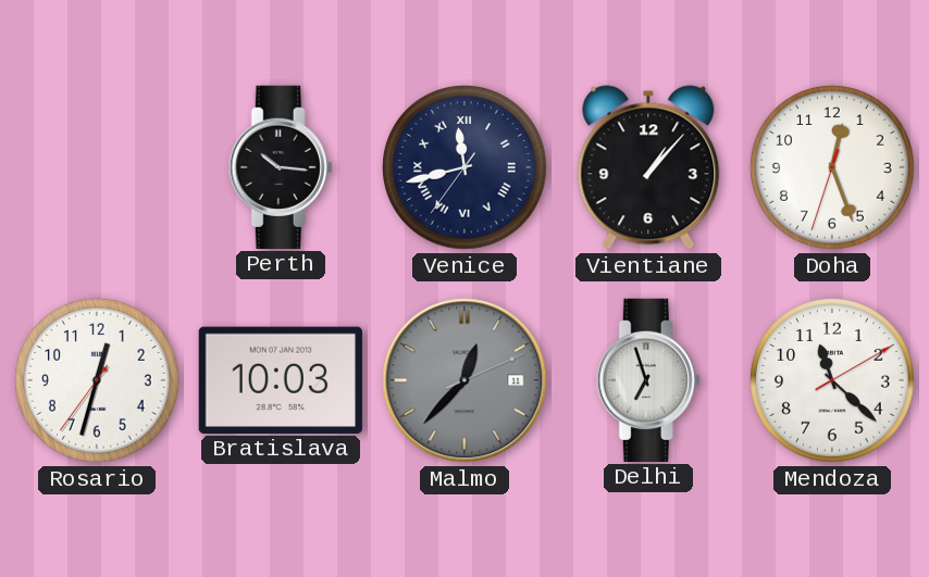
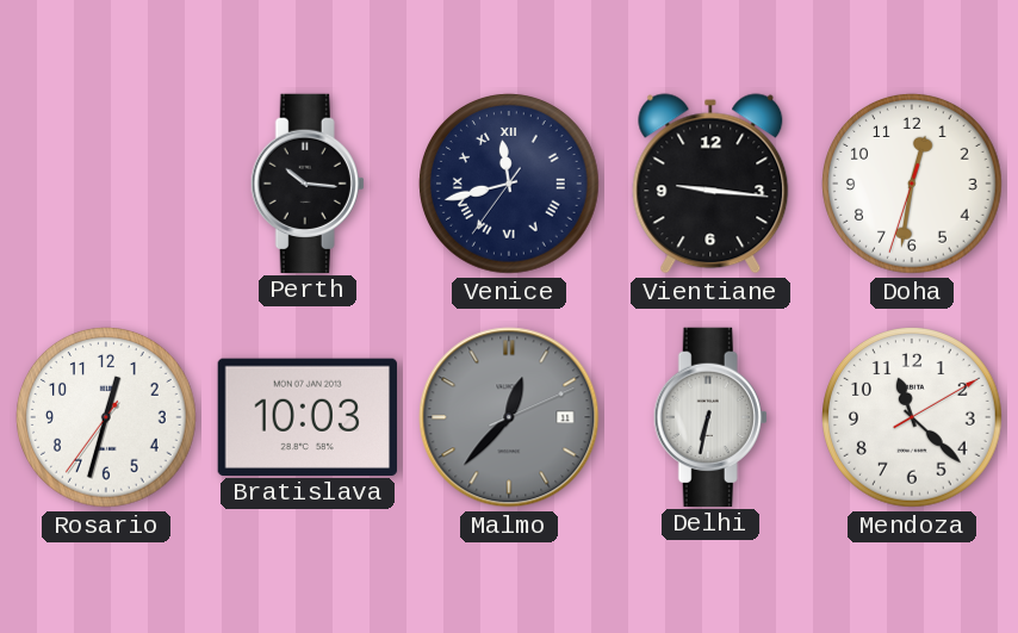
Vientiane: 1:07 -> 9:16 (710, 184)
Doha: 12:26 -> 12:31 (913, 185)
Delhi: 6:57 -> 6:32 (710, 416)
